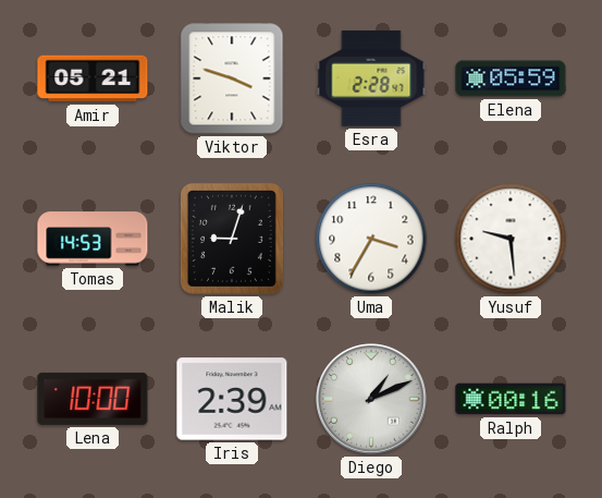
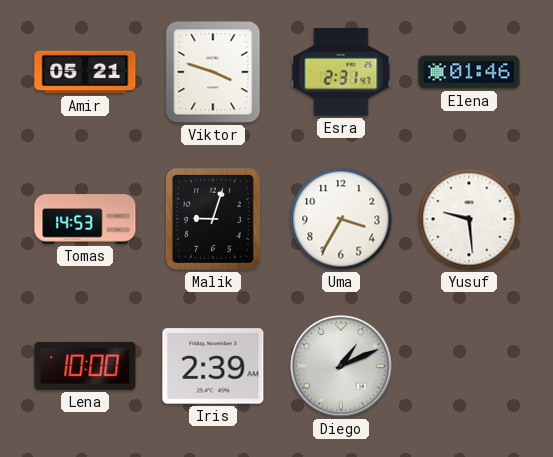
Esra: 2:28 -> 2:31 (341, 72)
Elena: 05:59 -> 01:46 (469, 72)
Ralph: 00:16 -> none (511, 399)
